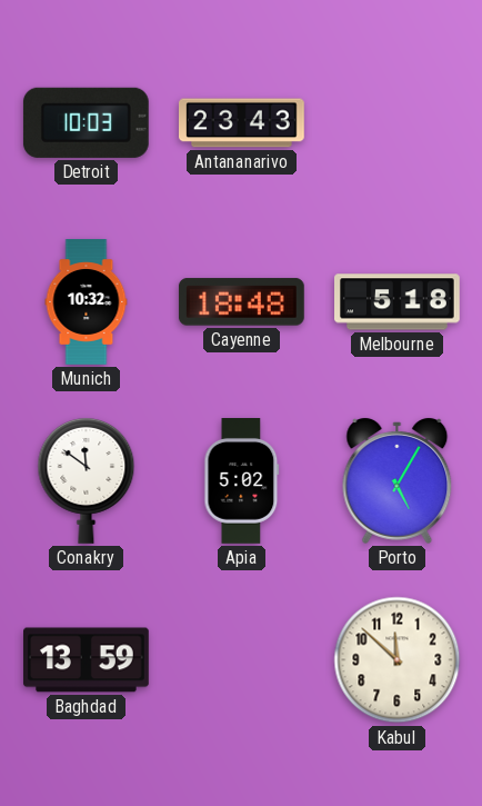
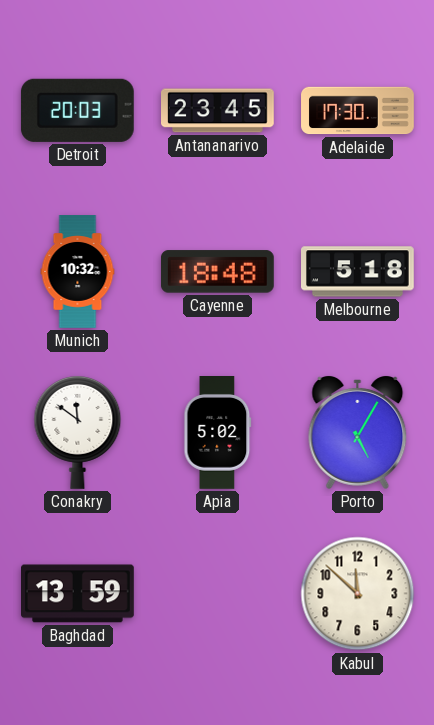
Detroit: 10:03 -> 20:03 (77, 110)
Antananarivo: 23:43 -> 23:45 (218, 111)
Adelaide: none -> 17:30 (358, 111)
